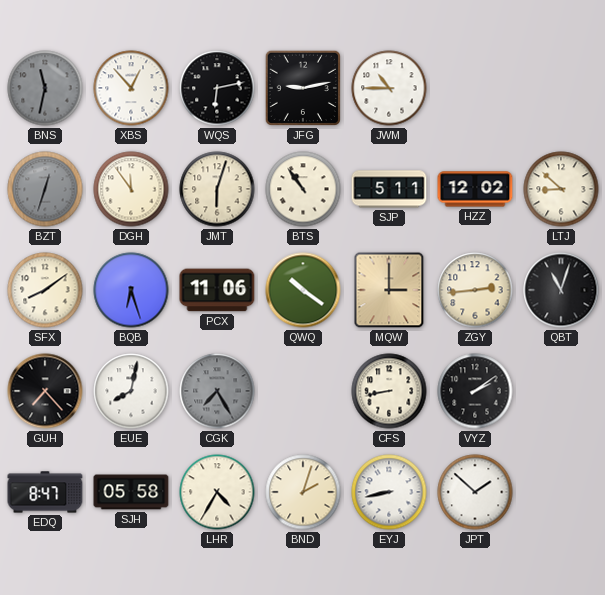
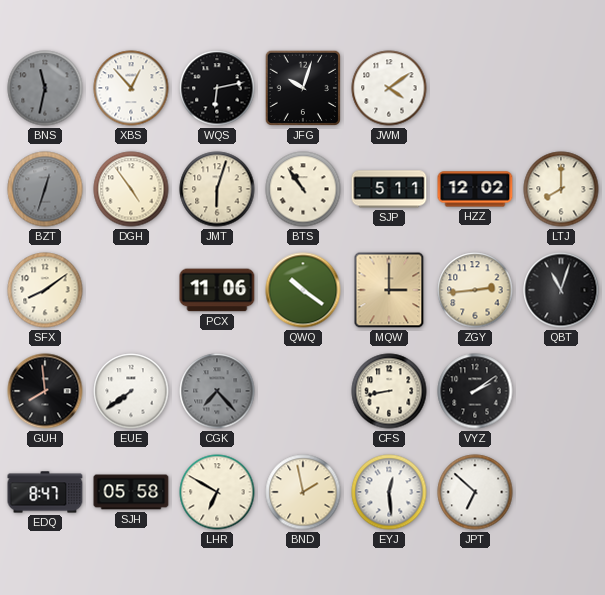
JFG: 9:13 -> 10:03 (303, 88)
JWM: 10:45 -> 4:09 (389, 88)
DGH: 11:54 -> 4:54 (131, 189)
LTJ: 8:52 -> 8:00 (561, 189)
BQB: 6:27 -> none (131, 290)
GUH: 7:23 -> 7:59 (45, 391)
EUE: 8:02 -> 7:39 (131, 391)
CGK: 7:25 -> 7:23 (217, 391)
LHR: 4:35 -> 6:50 (217, 492)
BND: 2:03 -> 1:58 (303, 492)
EYJ: 8:43 -> 12:29 (389, 492)
JPT: 1:52 -> 6:52 (475, 492)
